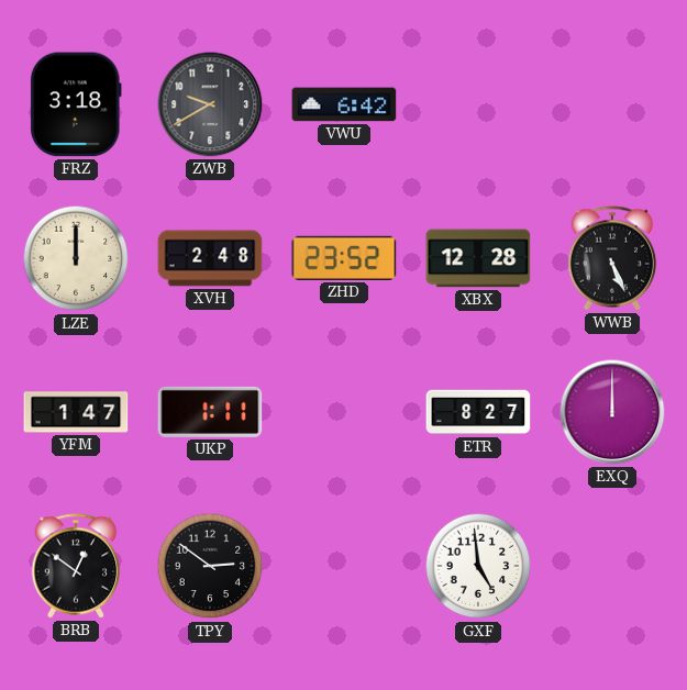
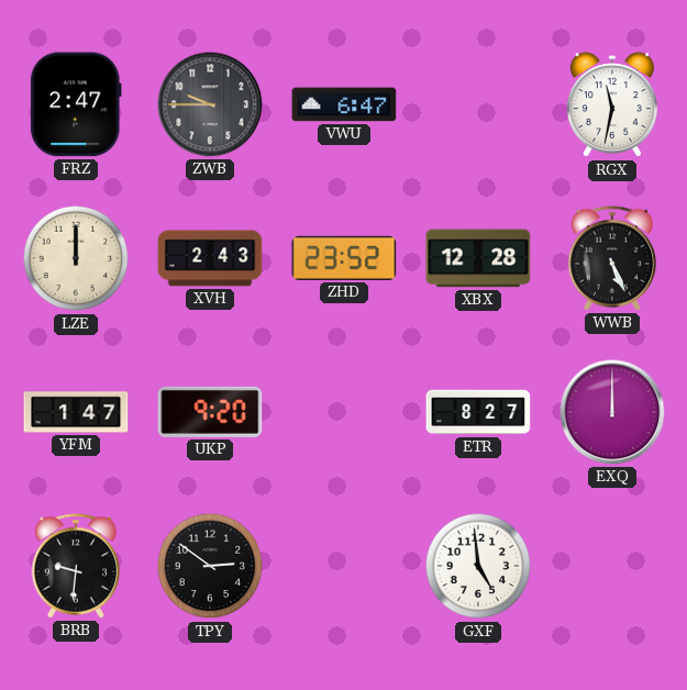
FRZ: 3:18 -> 2:47 (76, 104)
ZWB: 9:40 -> 9:45 (210, 104)
VWU: 6:42 -> 6:47 (344, 104)
RGX: none -> 11:32 (612, 105)
XVH: 2:48 -> 2:43 (210, 258)
UKP: 1:11 -> 9:20 (210, 412)
BRB: 12:51 -> 9:31 (76, 566)
